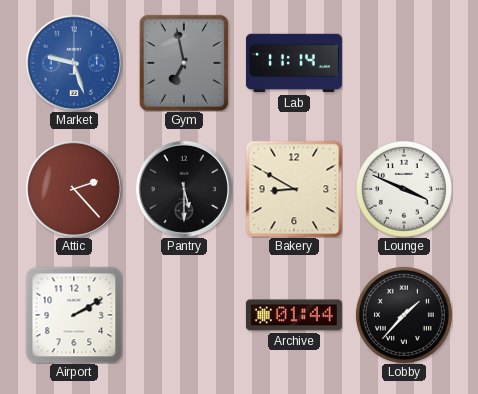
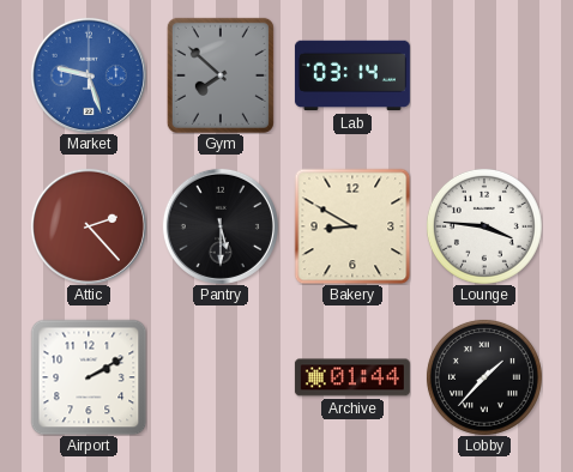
Gym: 6:58 -> 7:52 (221, 75)
Lab: 11:14 -> 03:14 (352, 75)
Lounge: 3:49 -> 3:46 (484, 226)
